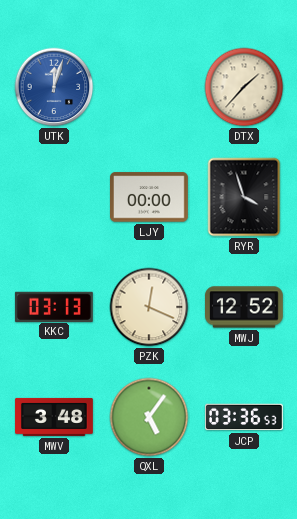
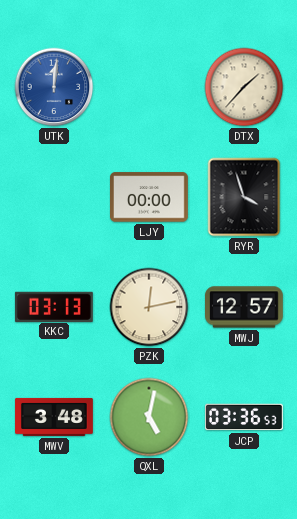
UTK: 12:03 -> 12:01 (54, 87)
PZK: 12:19 -> 12:13 (149, 307)
MWJ: 12:52 -> 12:57 (245, 307)
QXL: 5:06 -> 5:02 (149, 417)
